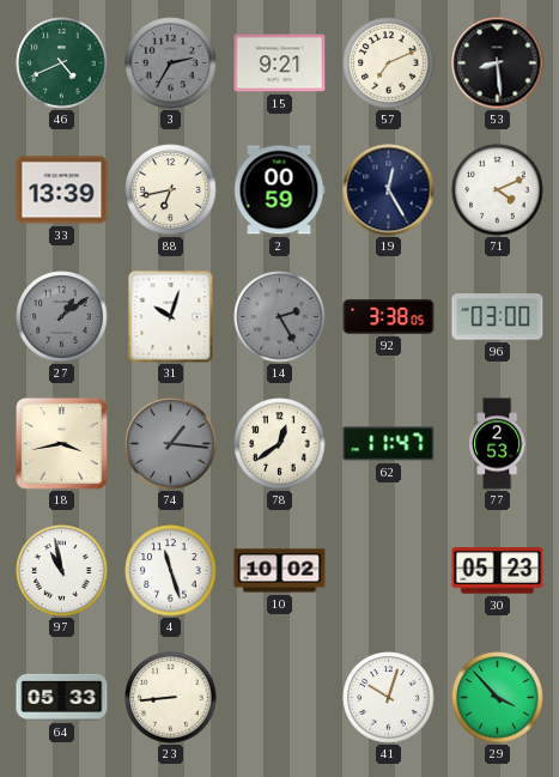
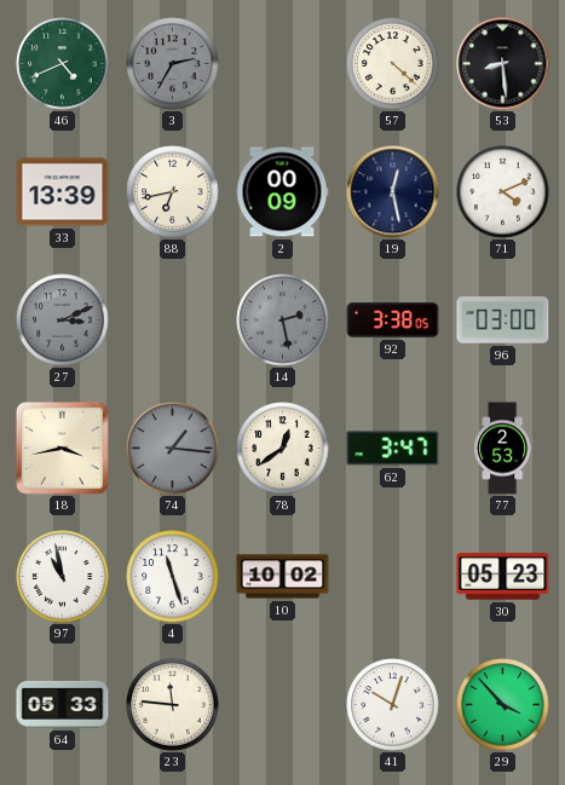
15: 9:21 -> none (280, 63)
57: 7:11 -> 4:22 (393, 64)
2: 00:59 -> 00:09 (282, 192)
19: 12:25 -> 12:28 (393, 192)
27: 1:09 -> 3:11 (63, 321)
31: 10:03 -> none (171, 317)
14: 2:25 -> 2:28 (283, 321)
62: 11:47 -> 3:47 (393, 449)
23: 8:44 -> 11:46 (173, 705)
